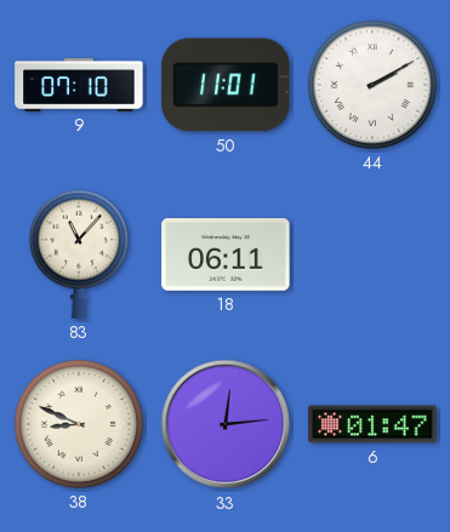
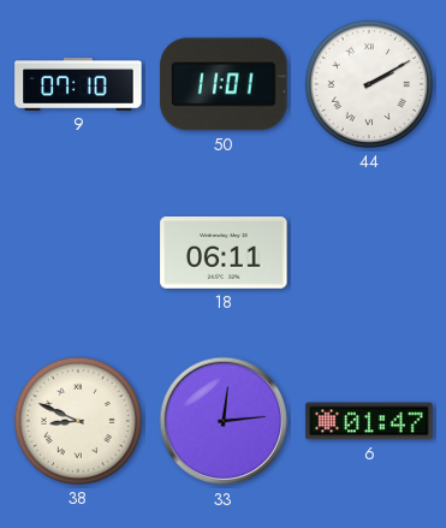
83: 11:07 -> none (79, 254)
